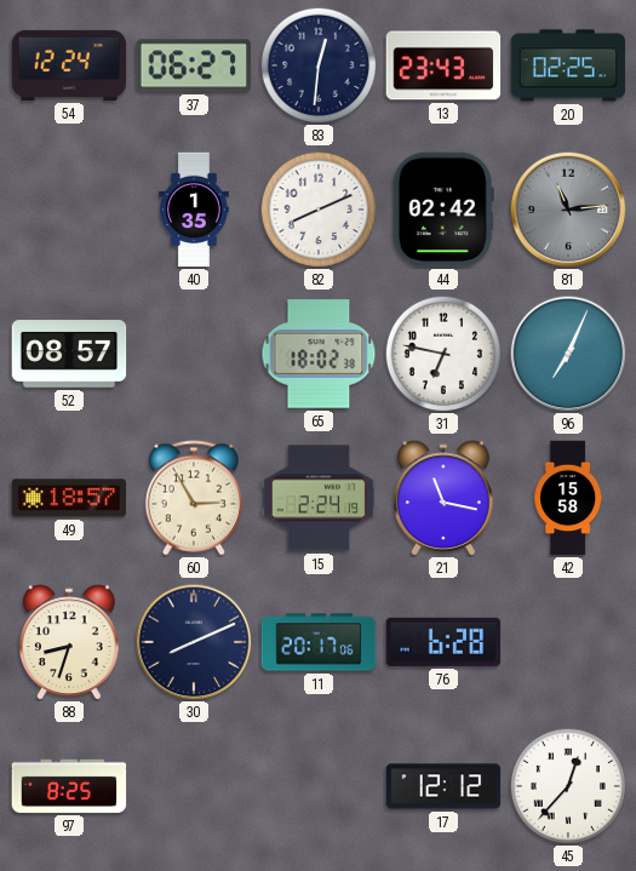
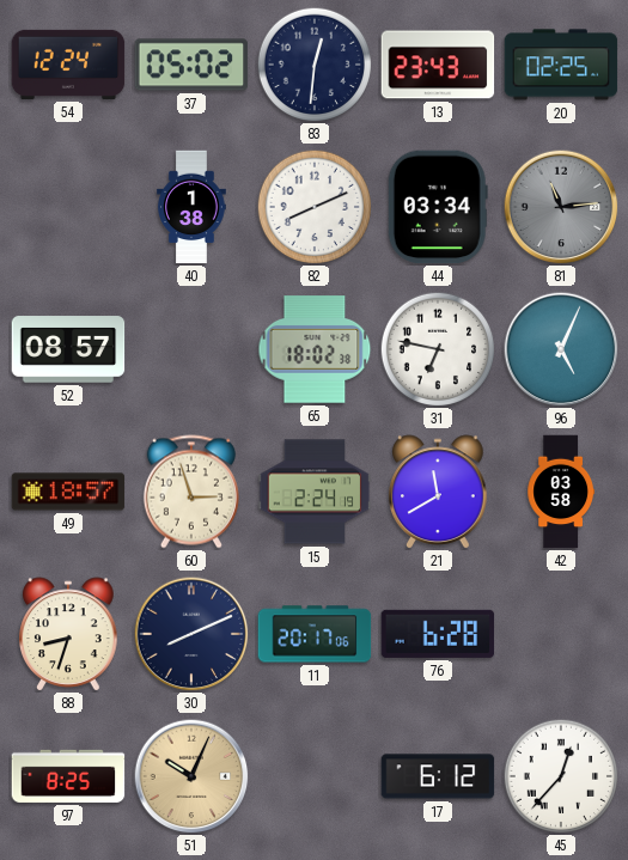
37: 06:27 -> 05:02 (191, 65)
40: 1:35 -> 1:38 (193, 207)
44: 02:42 -> 03:34 (438, 207)
96: 7:04 -> 5:04 (561, 349)
60: 2:55 -> 2:57 (191, 492)
21: 11:17 -> 11:40 (438, 492)
42: 15:58 -> 03:58 (560, 492)
51: none -> 10:04 (191, 776)
17: 12:12 -> 6:12 (438, 776)
